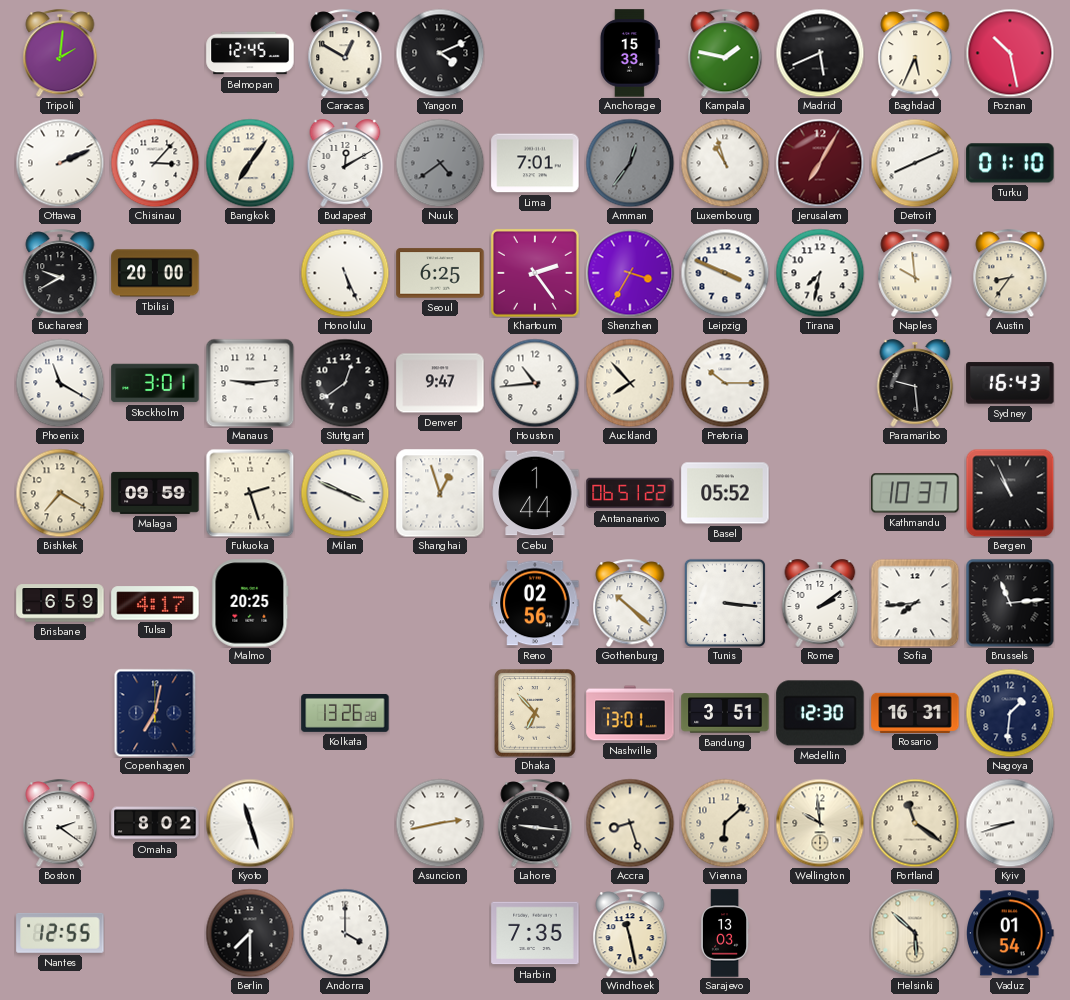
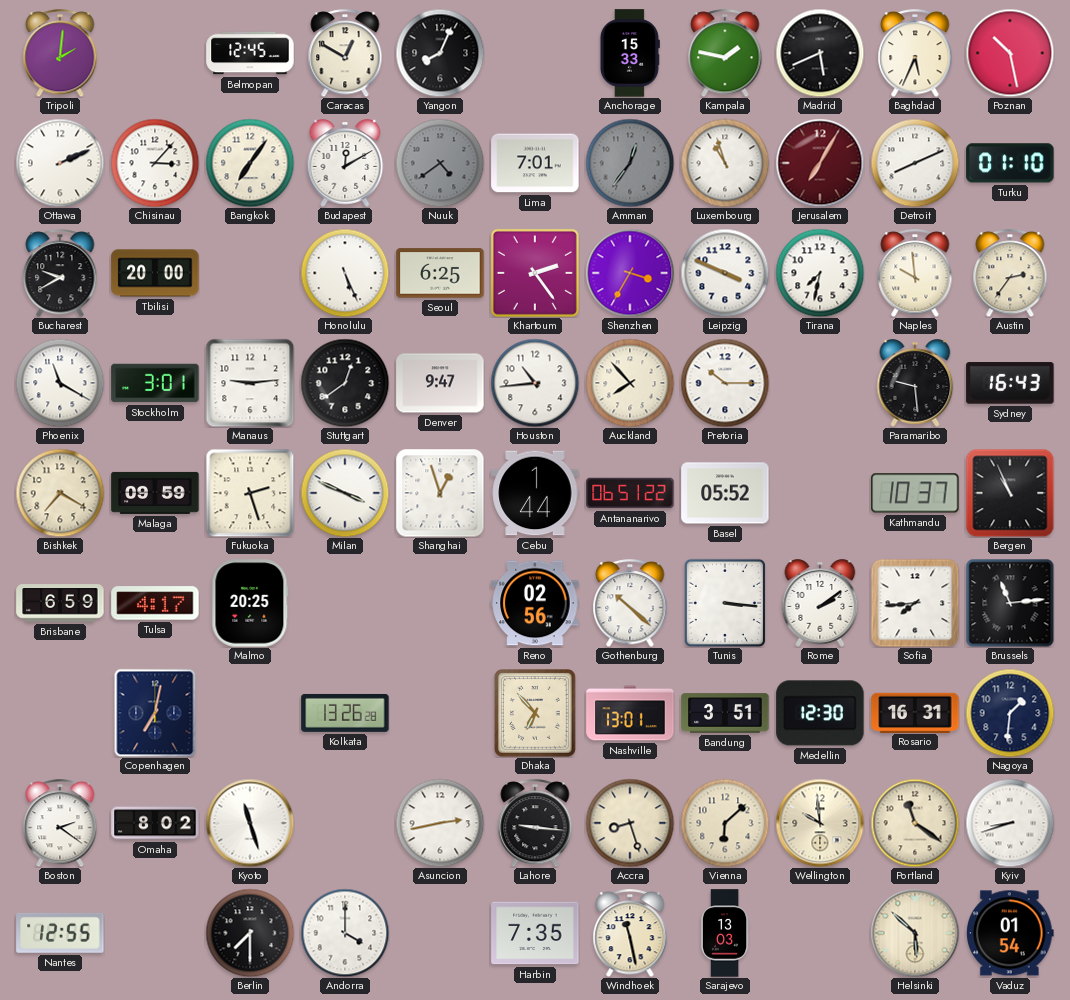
Yangon: 4:11 -> 8:04 (440, 53)
Austin: 8:36 -> 2:36 (1010, 273)
